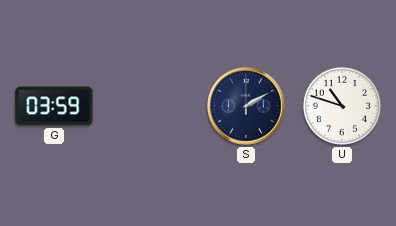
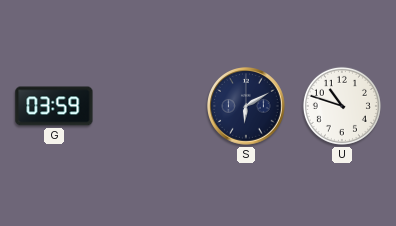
S: 2:10 -> 6:10 (247, 107)
